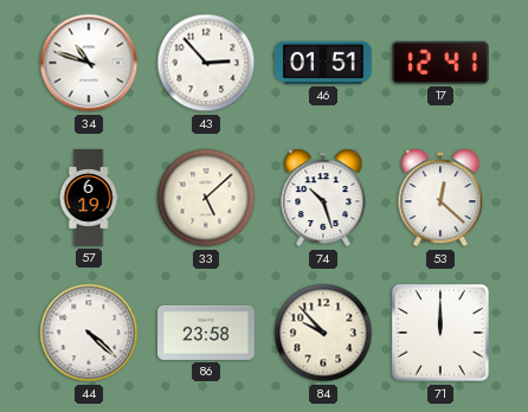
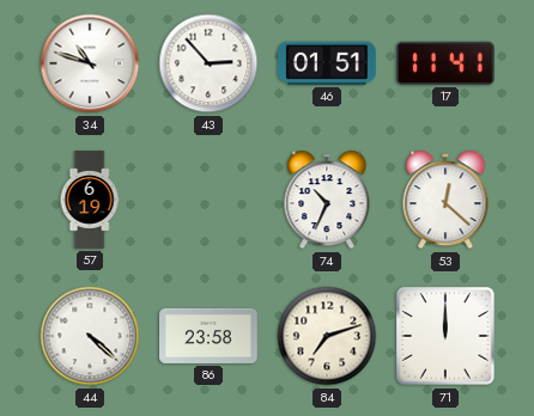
17: 12:41 -> 11:41 (447, 63)
33: 5:08 -> none (206, 198)
74: 10:27 -> 10:34 (327, 200)
84: 9:53 -> 7:12 (327, 336)
